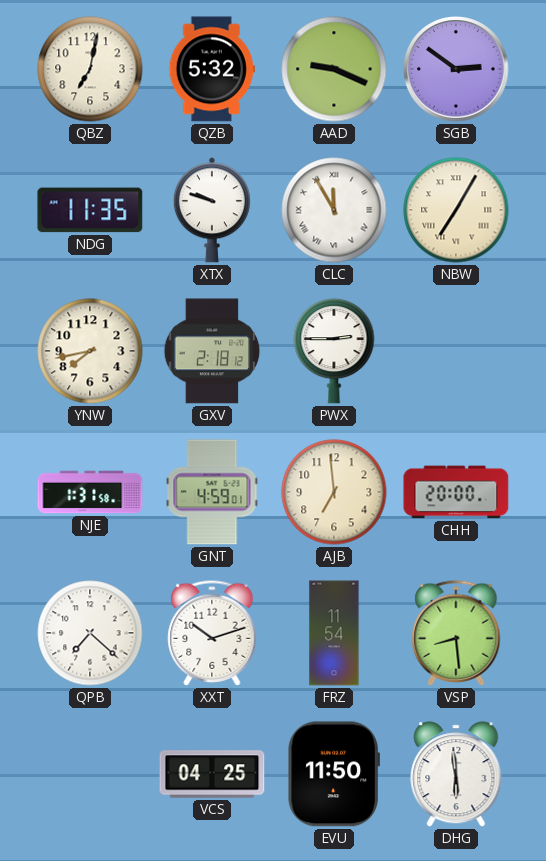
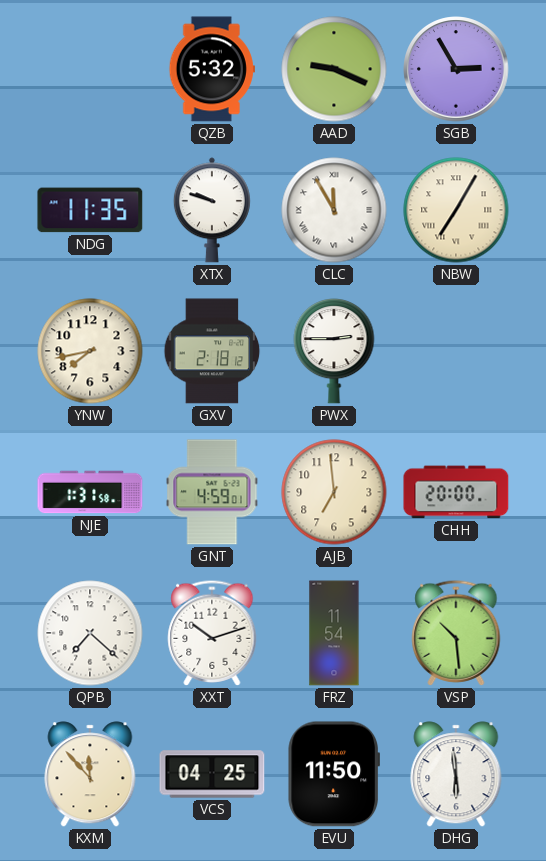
QBZ: 7:02 -> none (90, 69)
SGB: 2:51 -> 2:55 (456, 69)
VSP: 8:29 -> 10:29 (456, 633)
KXM: none -> 11:53 (90, 774)
